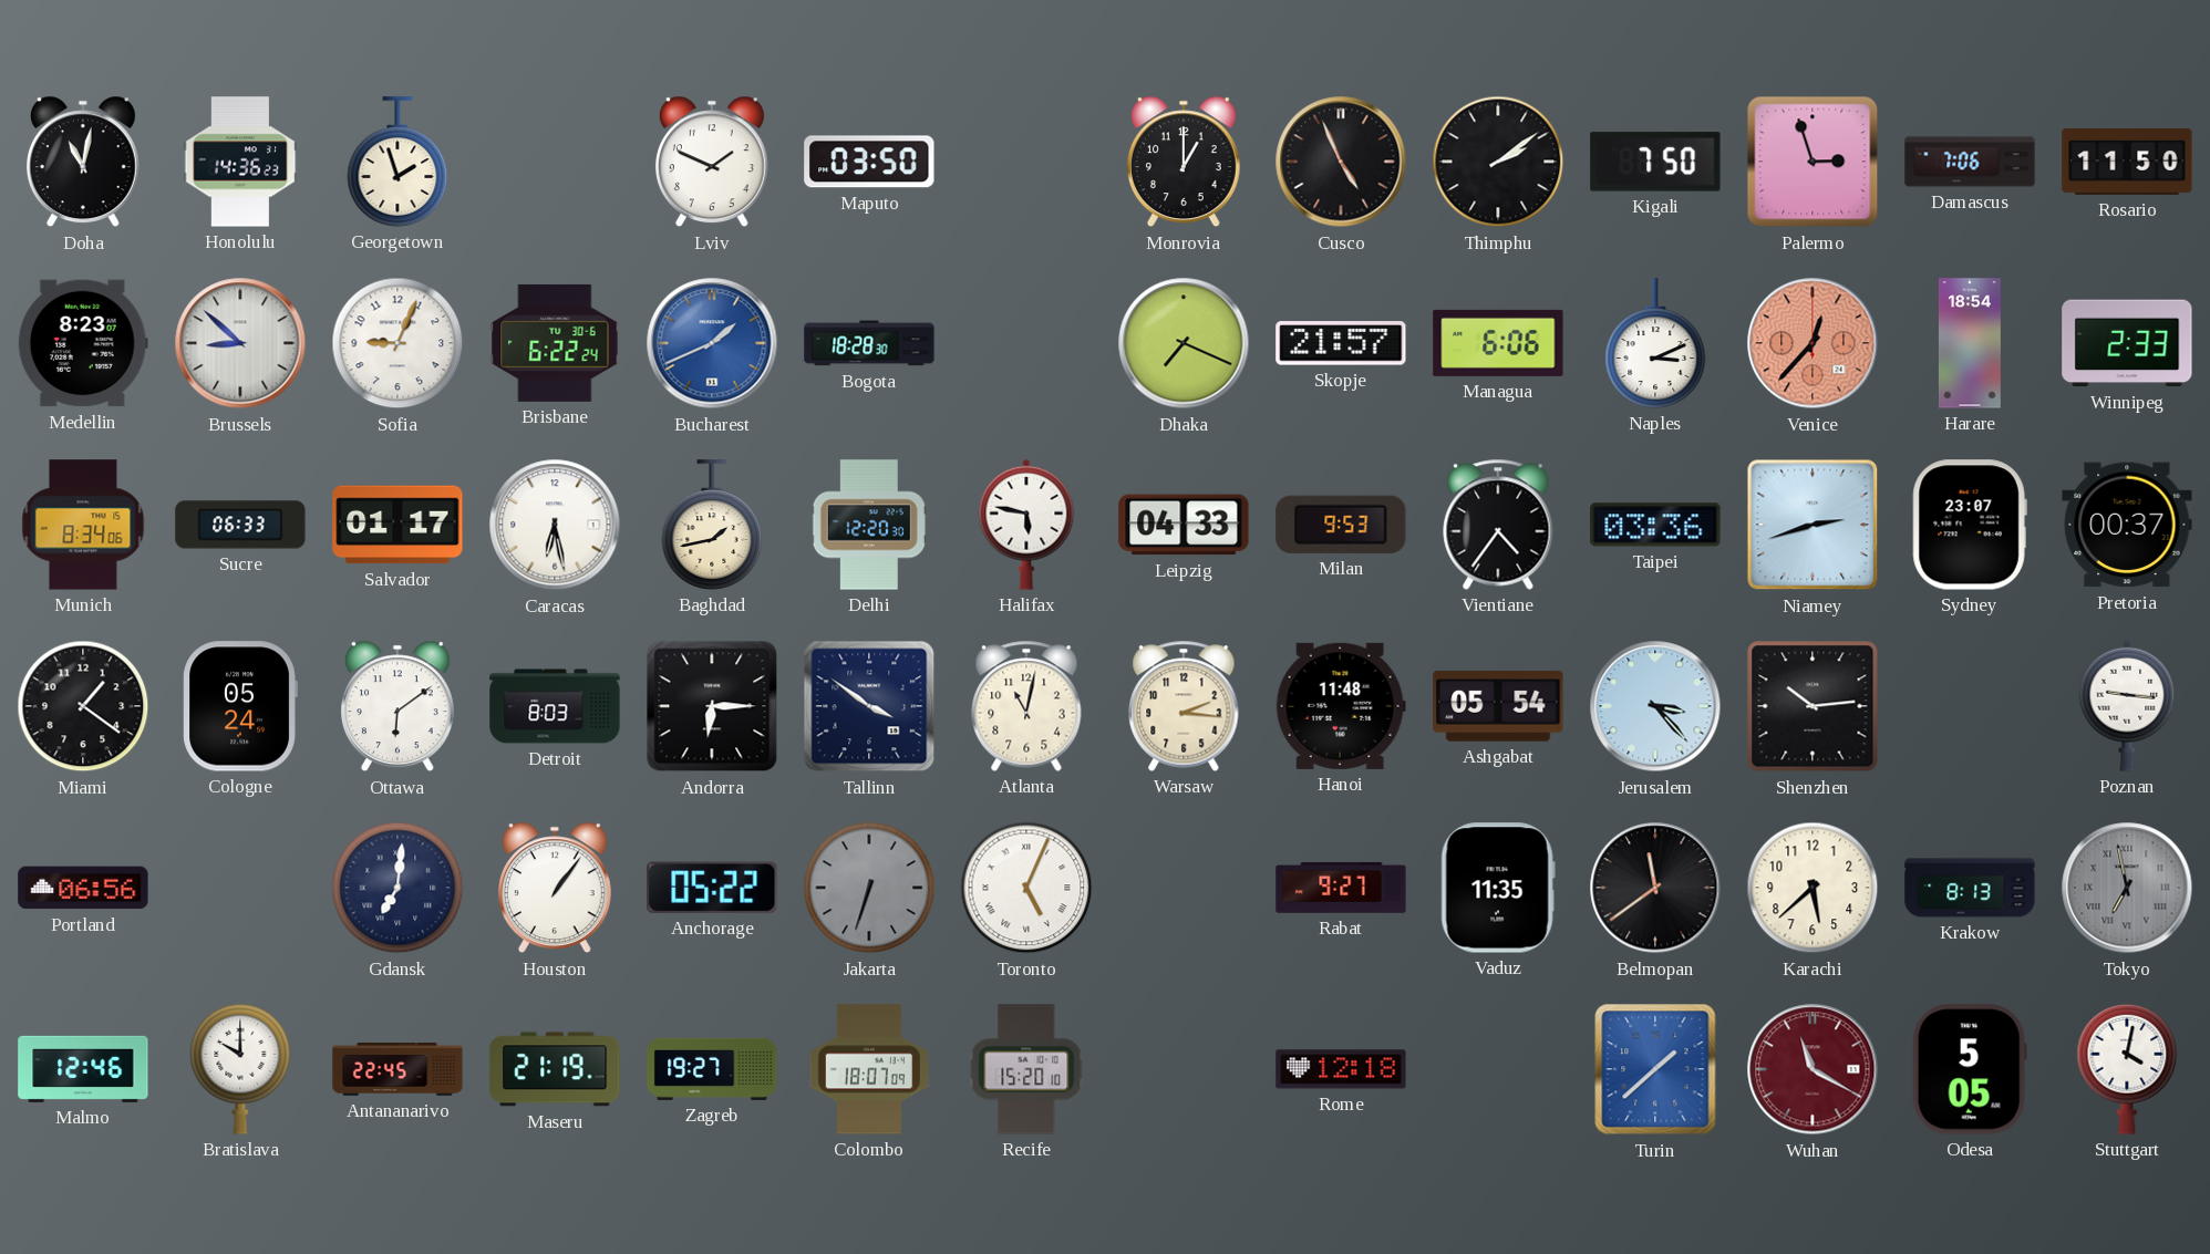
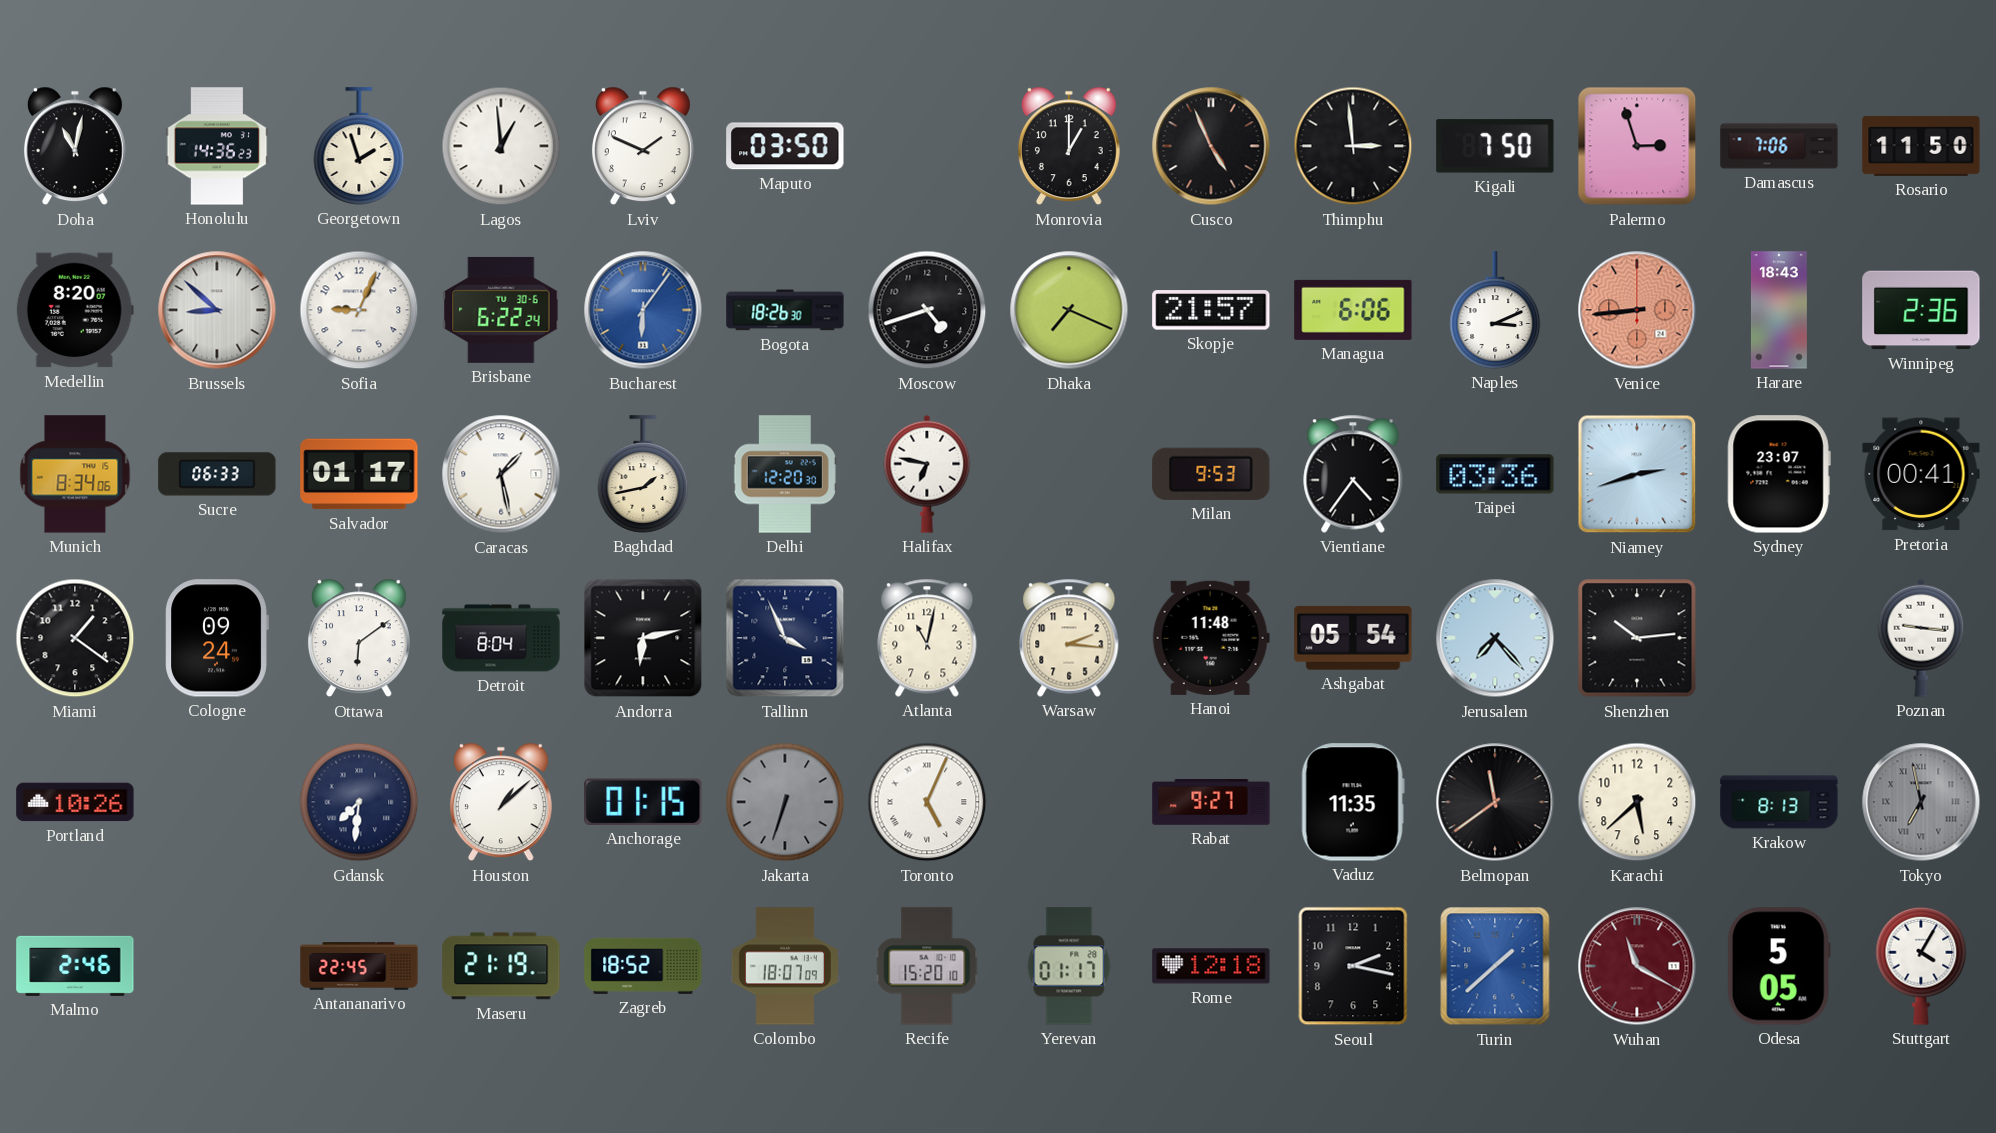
Lagos: none -> 12:59 (501, 146)
Thimphu: 2:09 -> 2:59 (1353, 146)
Medellin: 8:23 -> 8:20 (75, 310)
Bucharest: 1:41 -> 6:06 (643, 310)
Bogota: 18:28 -> 18:26 (785, 310)
Moscow: none -> 4:42 (927, 310)
Venice: 12:37 -> 8:44 (1637, 310)
Harare: 18:54 -> 18:43 (1779, 310)
Winnipeg: 2:33 -> 2:36 (1921, 310)
Caracas: 6:28 -> 1:28 (501, 474)
Halifax: 5:47 -> 6:47 (927, 474)
Leipzig: 04:33 -> none (1184, 525)
Pretoria: 00:37 -> 00:41 (1921, 474)
Cologne: 05:24 -> 09:24 (217, 638)
Detroit: 8:03 -> 8:04 (501, 638)
Andorra: 6:15 -> 6:13 (643, 638)
Tallinn: 3:51 -> 3:56 (785, 638)
Jerusalem: 3:23 -> 7:23 (1495, 638)
Portland: 06:56 -> 10:26 (75, 802)
Gdansk: 7:01 -> 7:31 (359, 802)
Houston: 1:06 -> 1:08 (501, 802)
Anchorage: 05:22 -> 01:15 (643, 802)
Malmo: 12:46 -> 2:46 (75, 966)
Bratislava: 10:00 -> none (240, 1069)
Zagreb: 19:27 -> 18:52 (643, 966)
Yerevan: none -> 01:17 (1069, 966)
Seoul: none -> 2:17 (1353, 966)
Stuttgart: 4:02 -> 4:05 (1921, 966)
